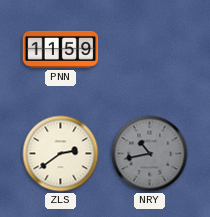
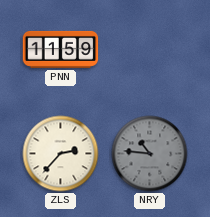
ZLS: 2:39 -> 2:37 (61, 154)
NRY: 10:43 -> 10:46 (150, 154)
